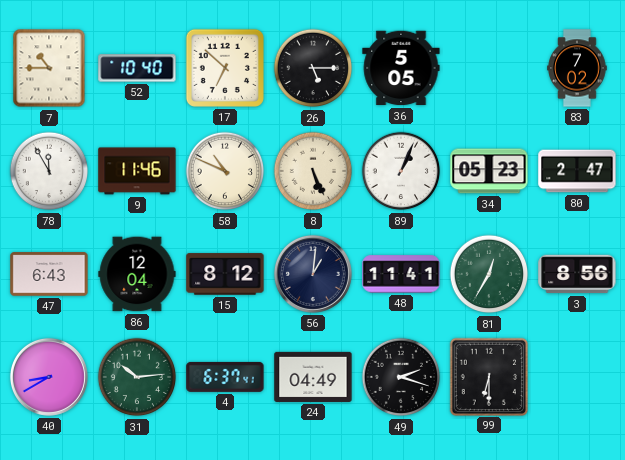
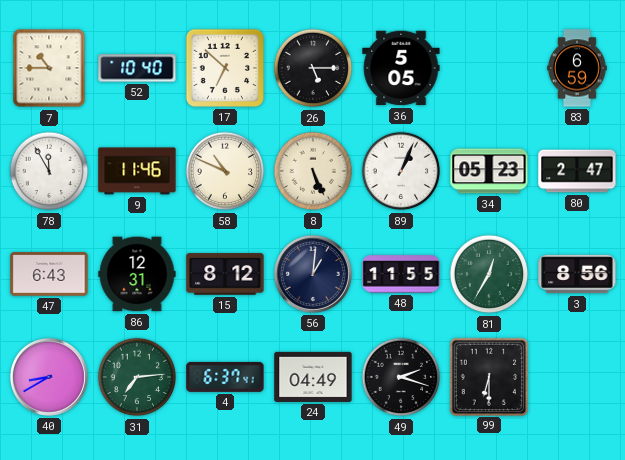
83: 7:02 -> 6:59 (577, 68)
86: 12:04 -> 12:31 (137, 274)
48: 11:41 -> 11:55 (401, 274)
31: 10:14 -> 7:14 (137, 377)
